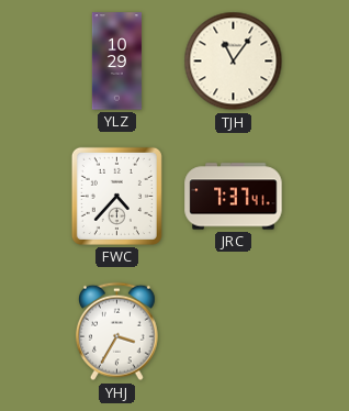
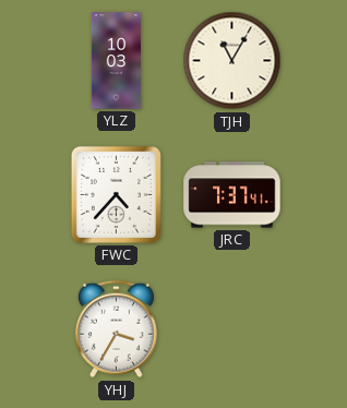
YLZ: 10:29 -> 10:03 (116, 61)
TJH: 11:06 -> 11:05 (232, 61)
